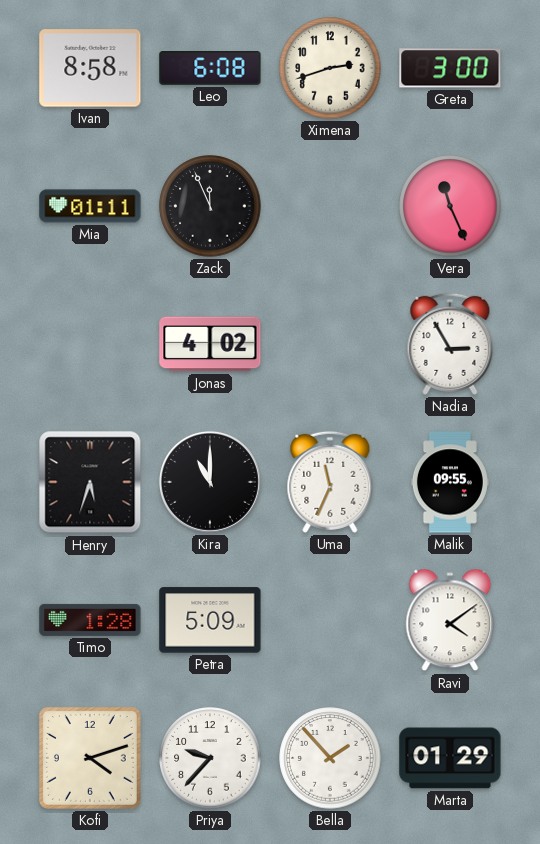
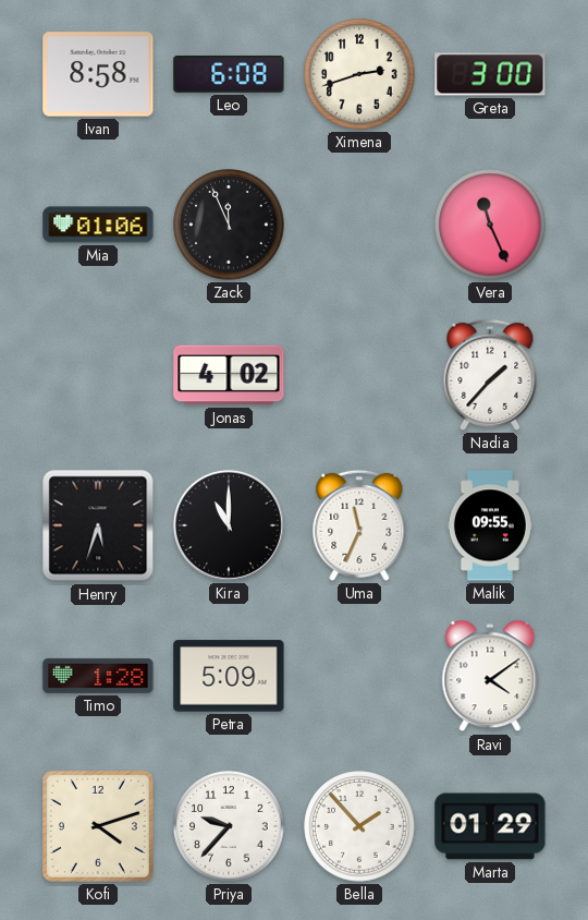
Mia: 01:11 -> 01:06 (98, 225)
Nadia: 2:55 -> 1:37 (490, 375)
